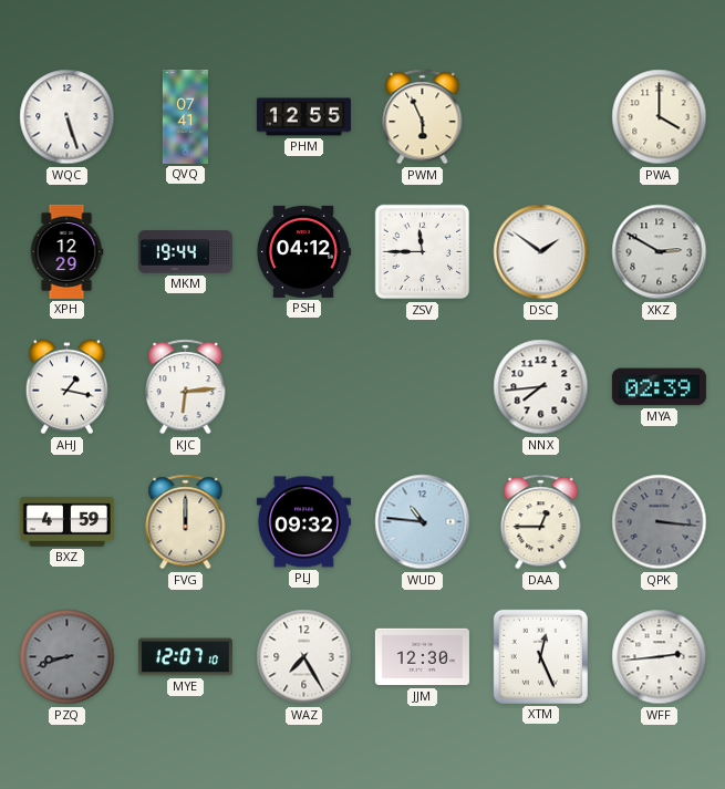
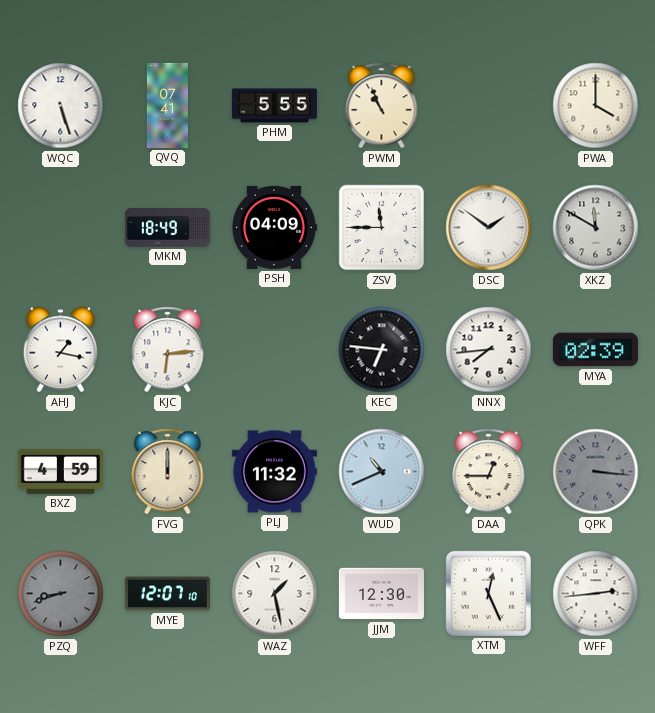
PHM: 12:55 -> 5:55 (274, 106)
PWM: 5:56 -> 10:56 (382, 106)
XPH: 12:29 -> none (66, 251)
MKM: 19:44 -> 18:49 (167, 228)
PSH: 04:12 -> 04:09 (274, 227)
XKZ: 2:50 -> 11:50 (596, 228)
KEC: none -> 6:46 (382, 350)
PLJ: 09:32 -> 11:32 (274, 472)
WUD: 10:46 -> 10:41 (382, 472)
WAZ: 7:25 -> 1:28 (275, 594)
